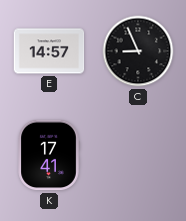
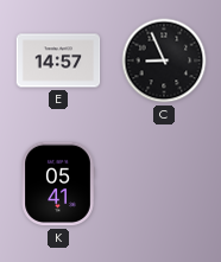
K: 17:41 -> 05:41 (58, 184)
